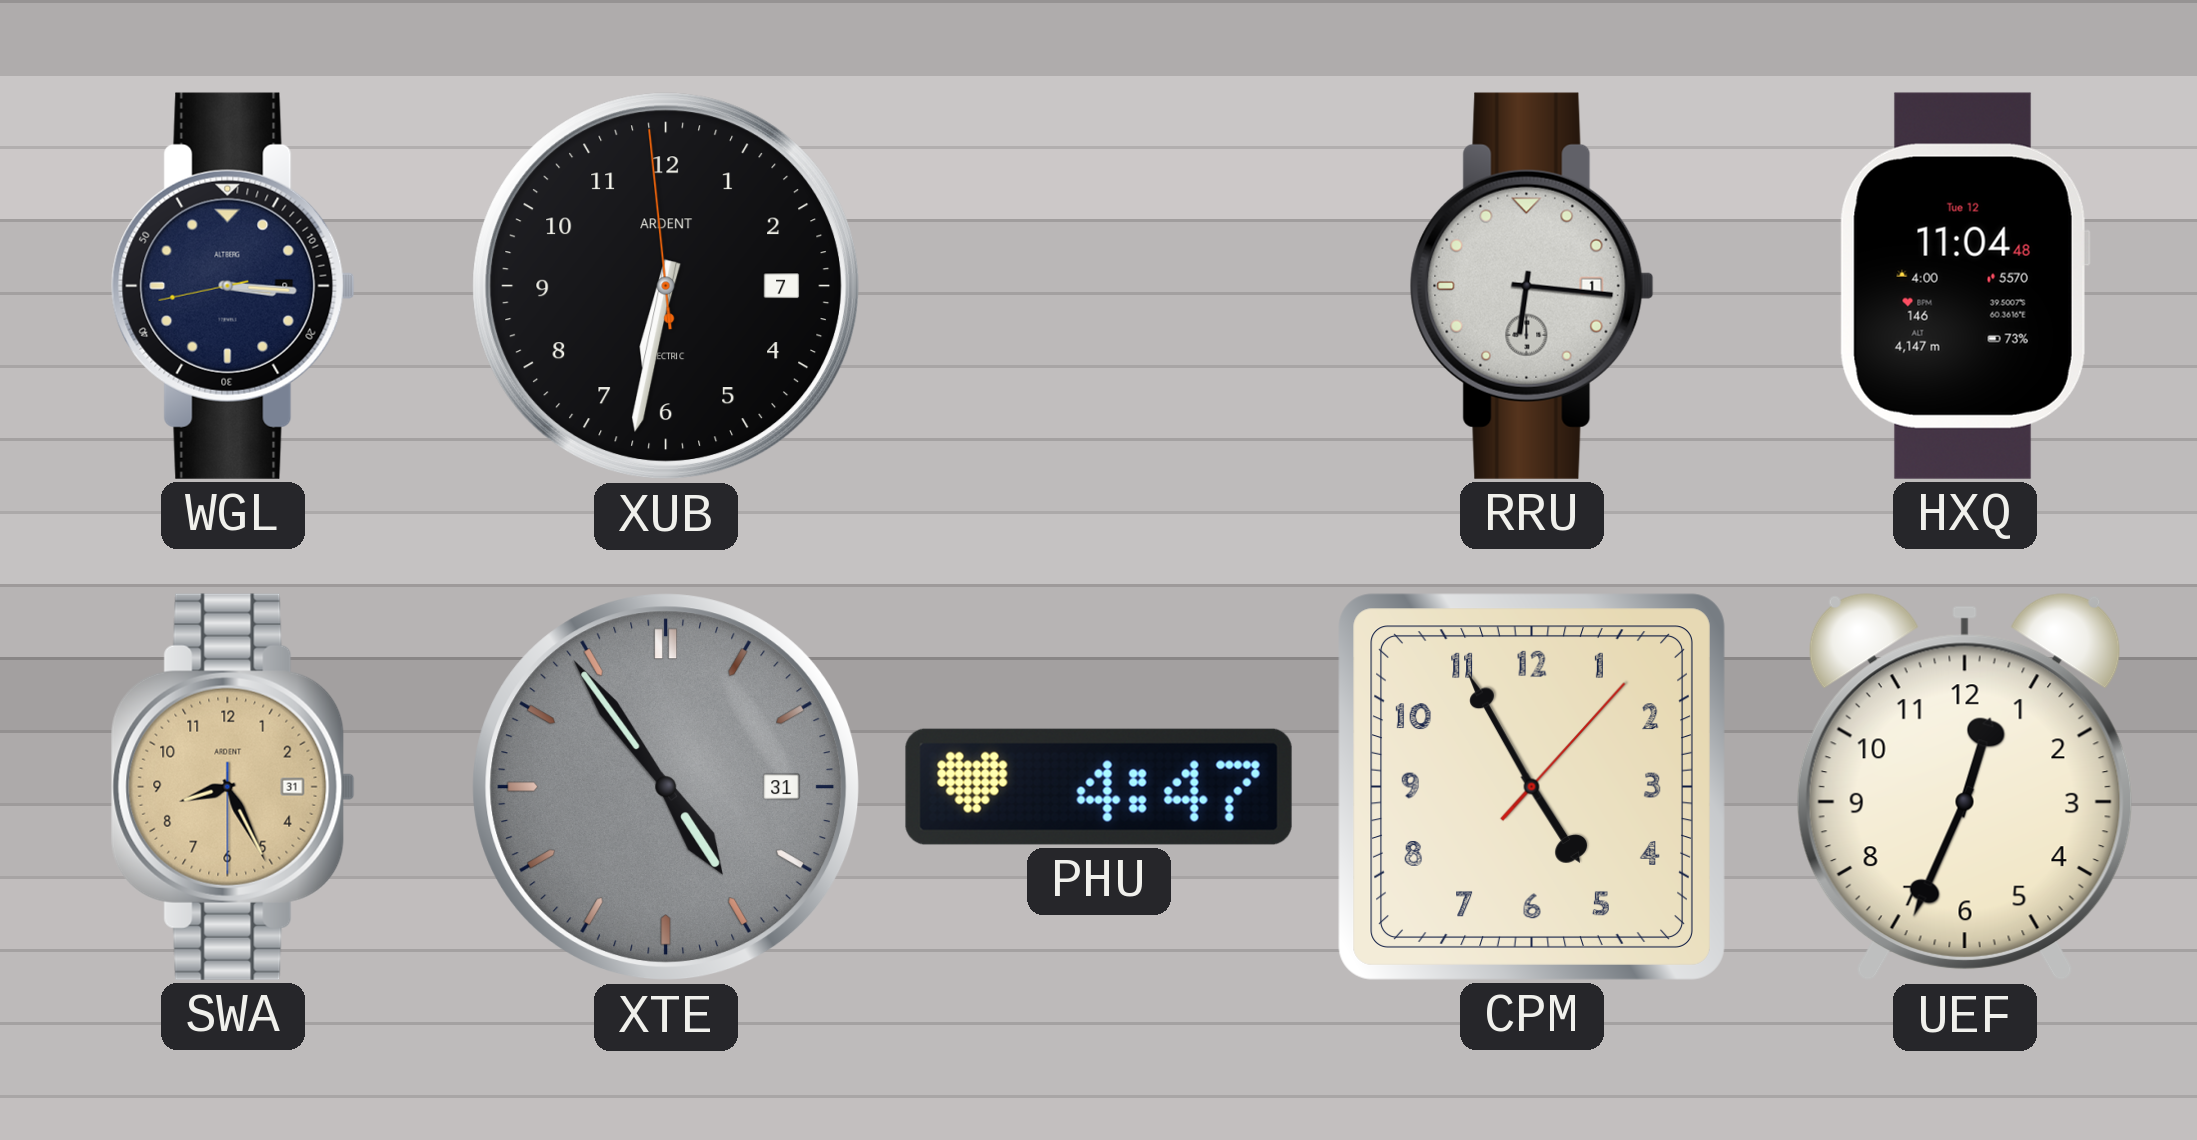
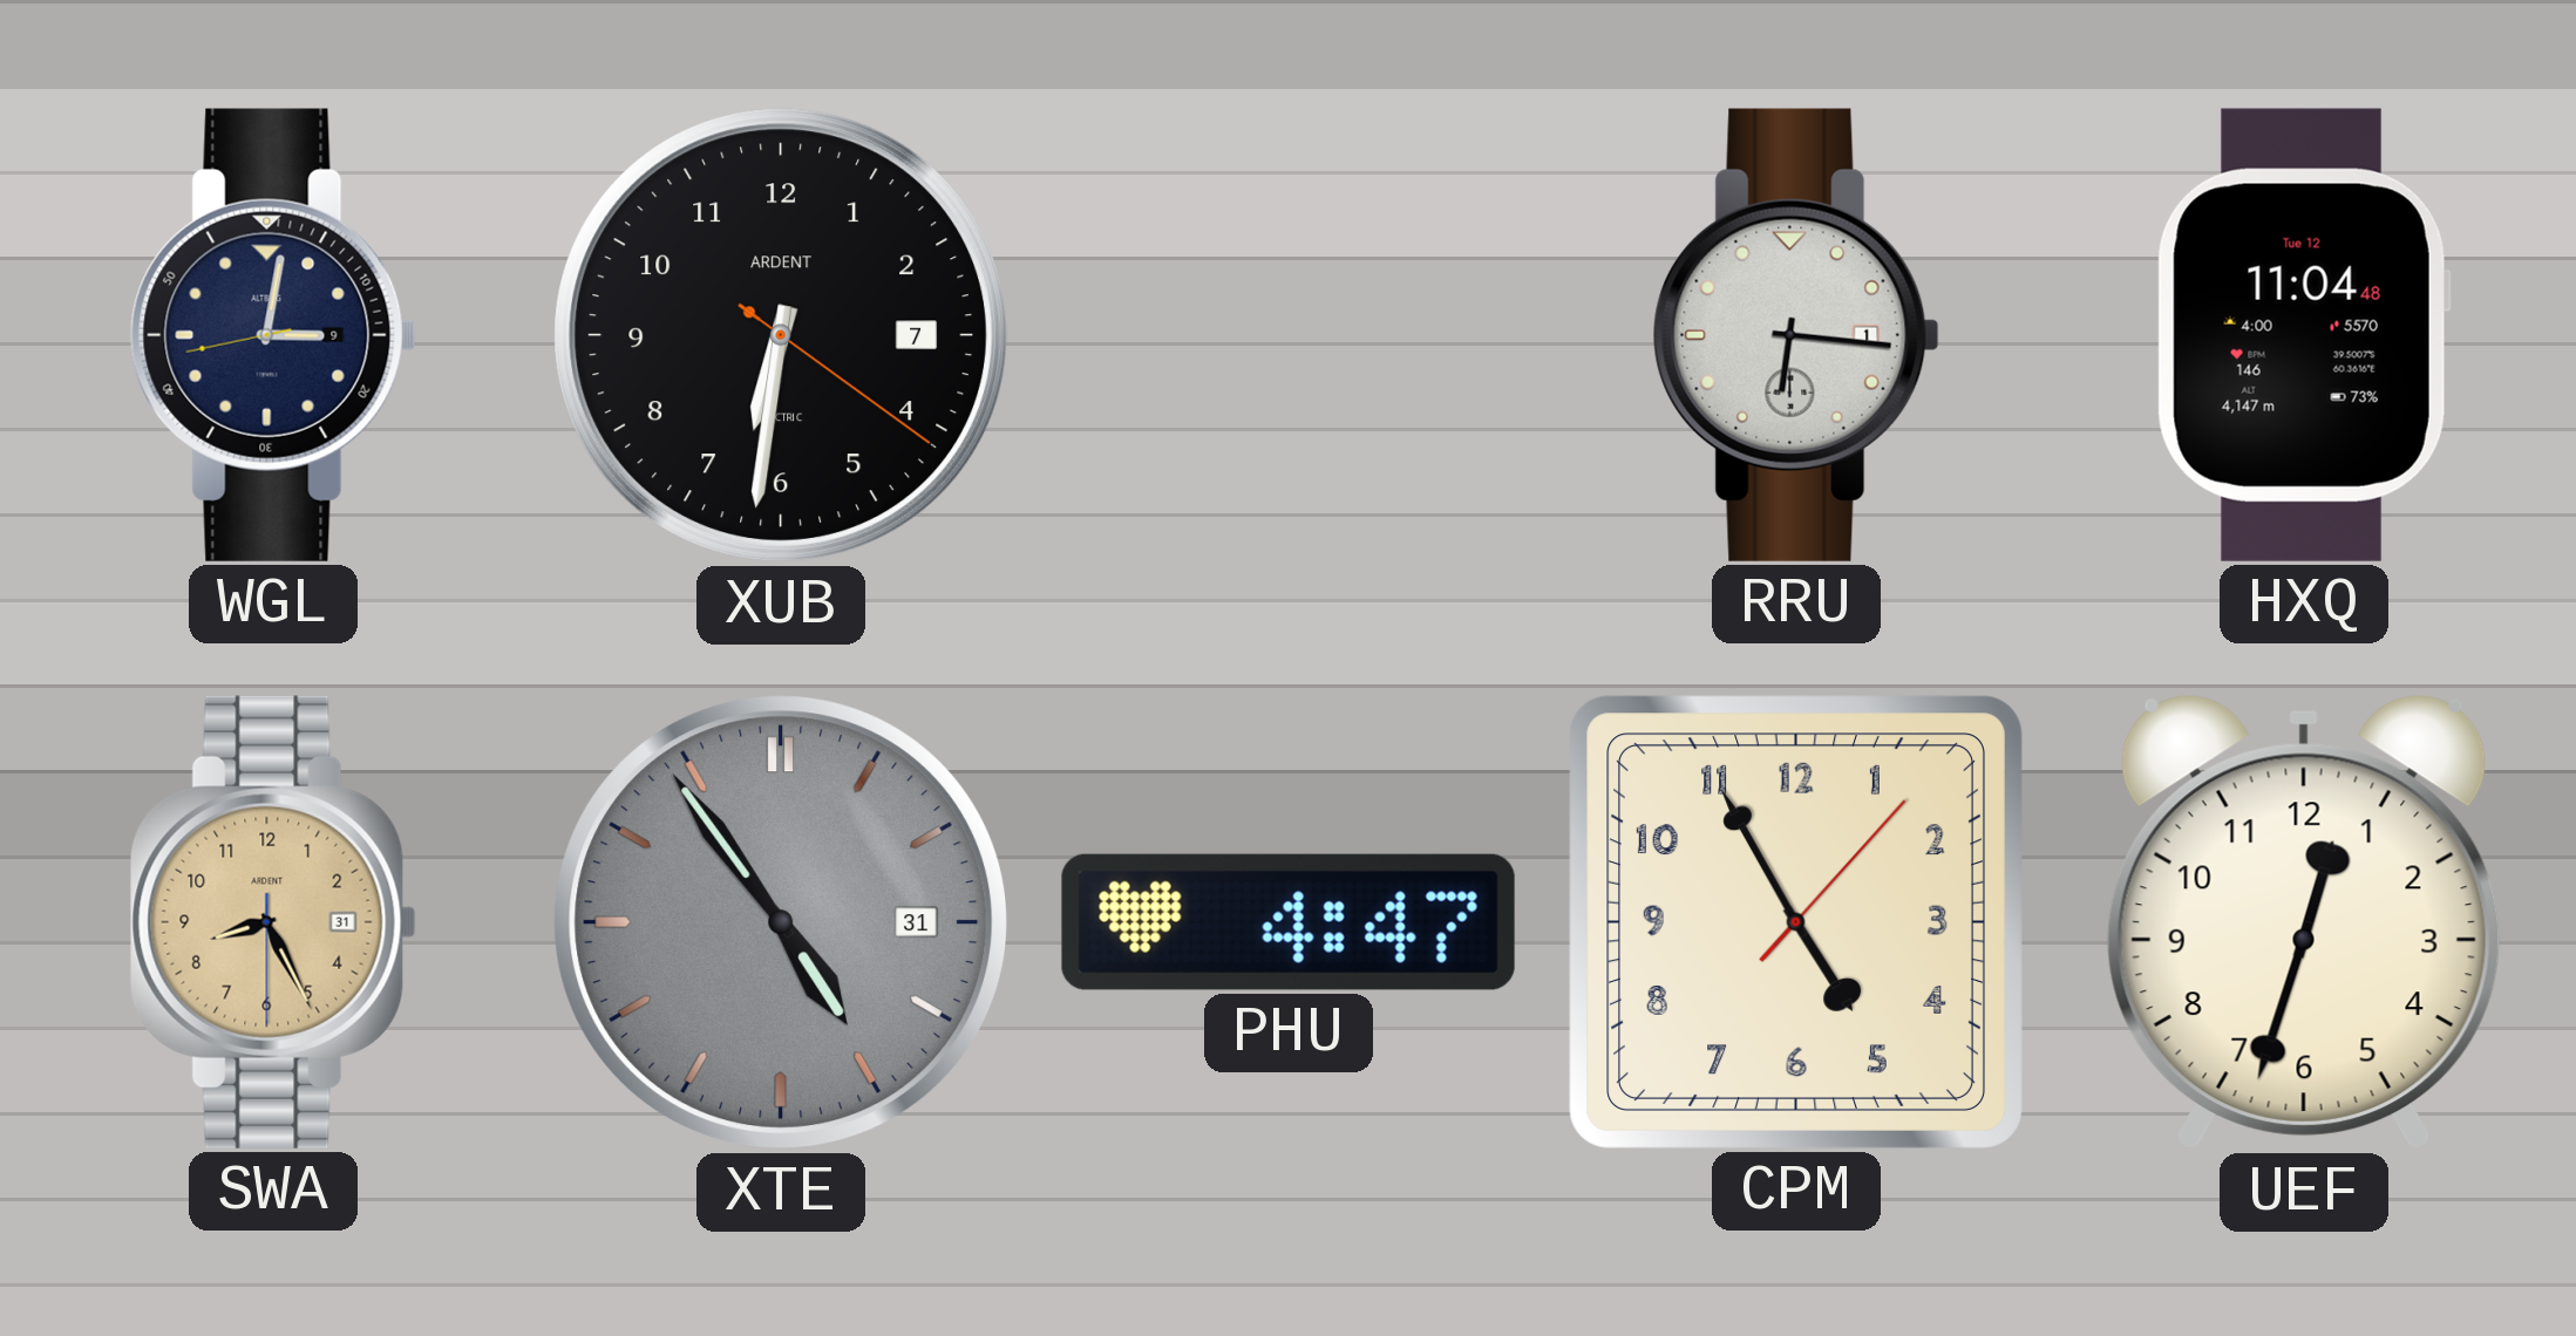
WGL: 3:15 -> 3:01 (273, 335)
XUB: 6:31:59 -> 6:31:21 (781, 335)
UEF: 12:34 -> 12:33 (2304, 922)
